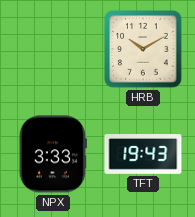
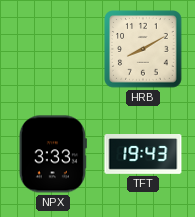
HRB: 10:10 -> 8:10 (143, 49)
